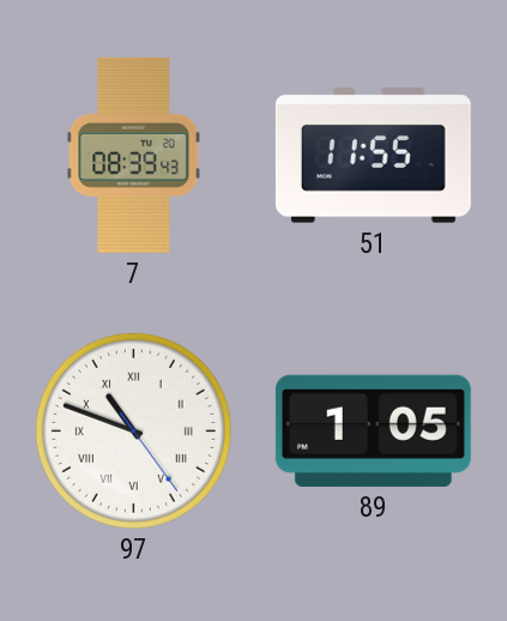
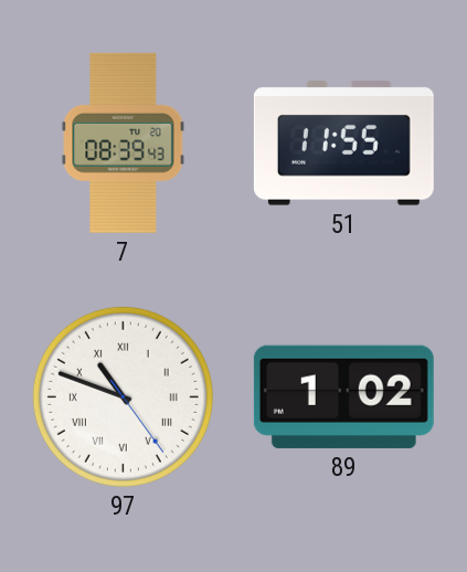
89: 1:05 -> 1:02 (343, 396)
